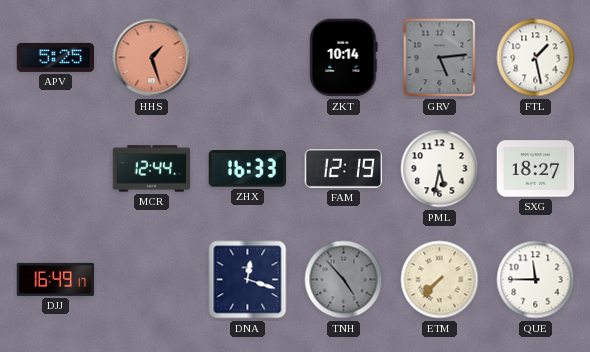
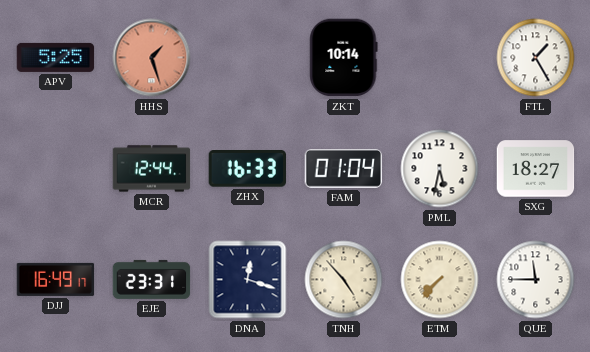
GRV: 5:14 -> none (440, 58)
FTL: 1:28 -> 1:25 (536, 58)
FAM: 12:19 -> 01:04 (344, 169)
EJE: none -> 23:31 (152, 279)
TNH dial: grey -> cream (344, 280)
